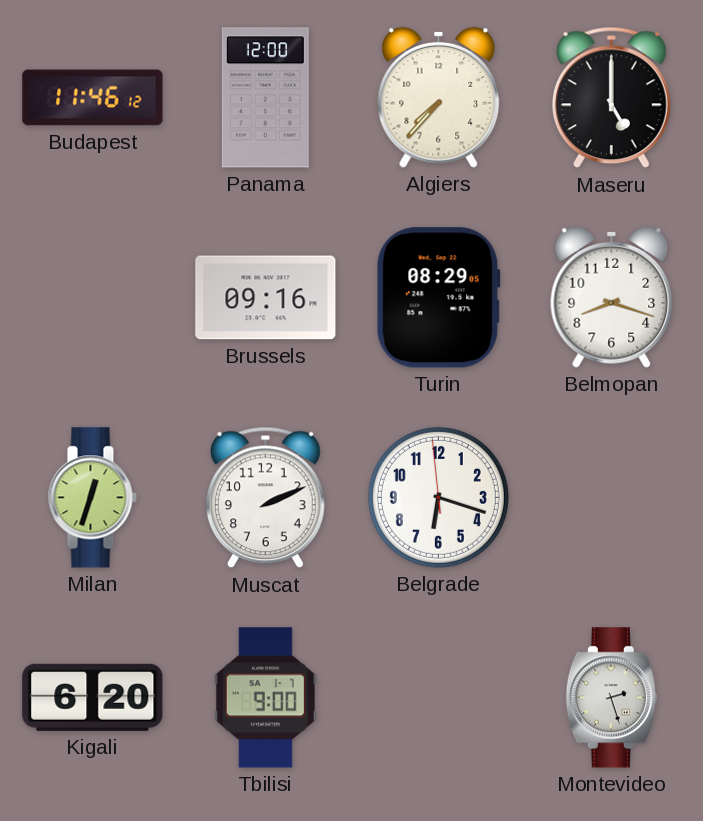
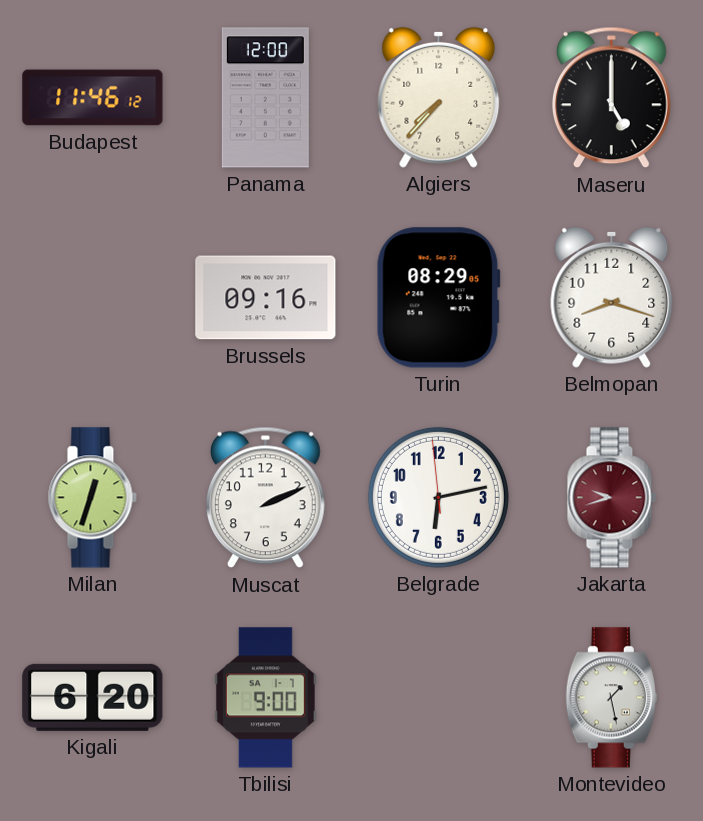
Belgrade: 6:17 -> 6:12 (438, 497)
Jakarta: none -> 9:42 (611, 498)
Montevideo: 2:27 -> 1:28 (611, 698)
